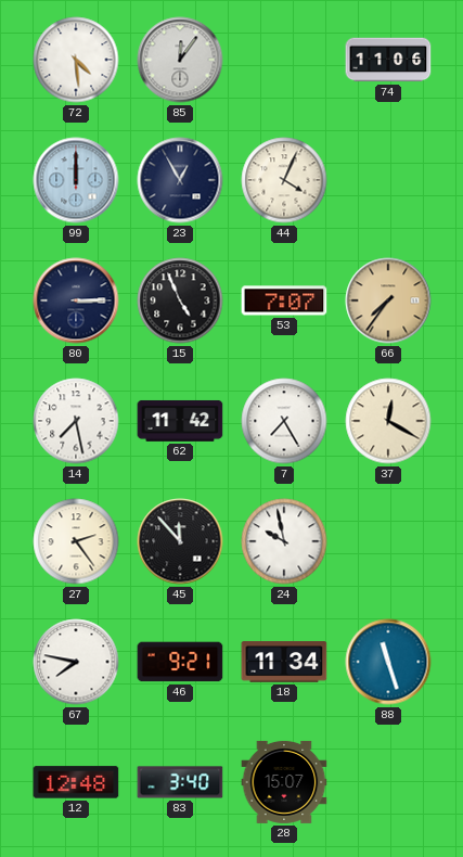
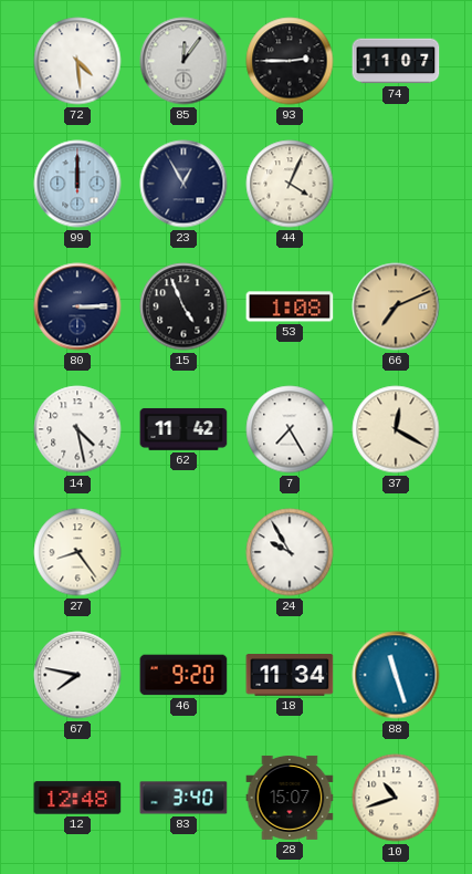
93: none -> 2:45 (290, 61)
74: 11:06 -> 11:07 (396, 61)
53: 7:07 -> 1:08 (290, 306)
66: 7:36 -> 7:11 (396, 306)
14: 7:28 -> 4:28 (77, 429)
27: 2:24 -> 8:24 (77, 552)
45: 11:53 -> none (180, 541)
24: 9:58 -> 9:55 (290, 552)
46: 9:21 -> 9:20 (183, 675)
10: none -> 10:42 (396, 798)
